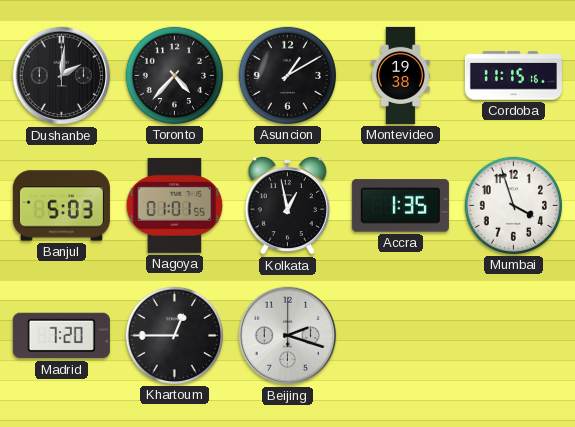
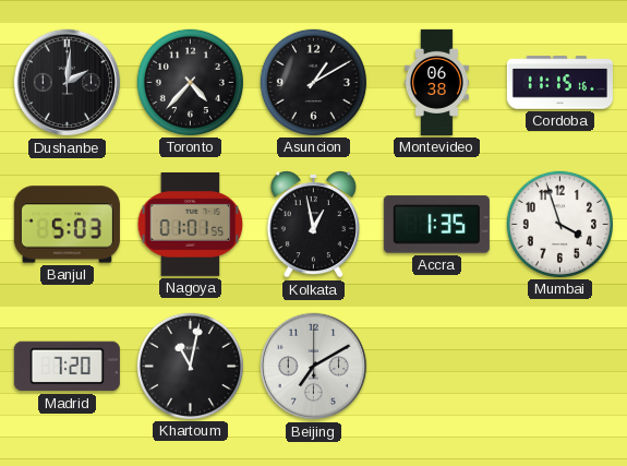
Montevideo: 19:38 -> 06:38 (436, 82)
Khartoum: 12:45 -> 11:02 (190, 366)
Beijing: 2:18 -> 7:10 (314, 367)
